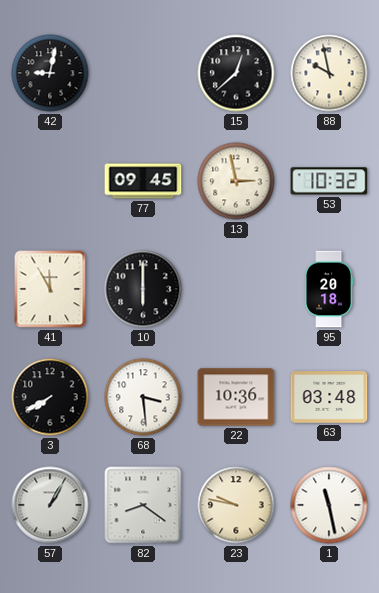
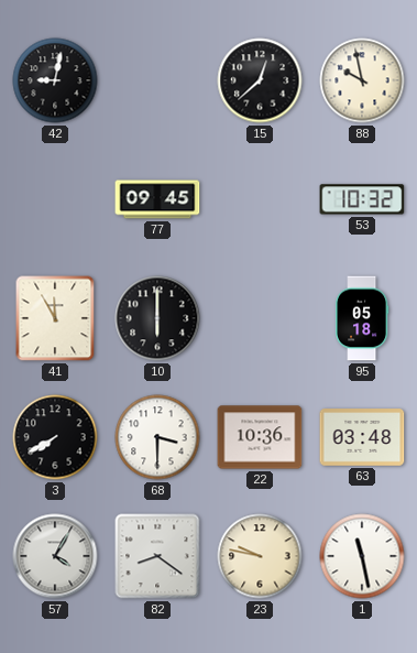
13: 2:58 -> none (236, 181)
95: 20:18 -> 05:18 (362, 318)
68: 3:29 -> 3:30 (157, 437)
57: 1:05 -> 4:05 (55, 556)
